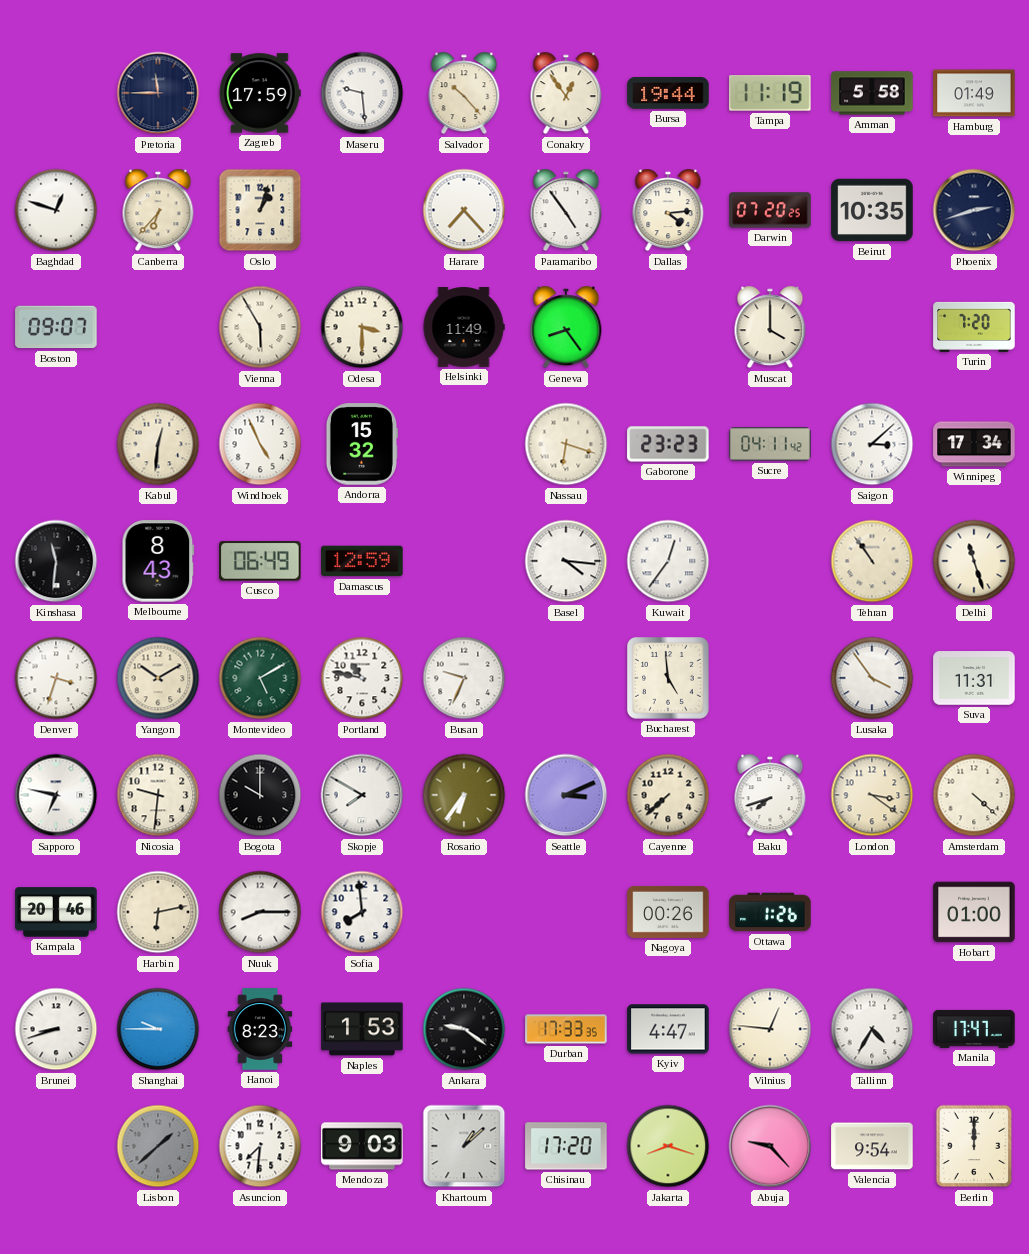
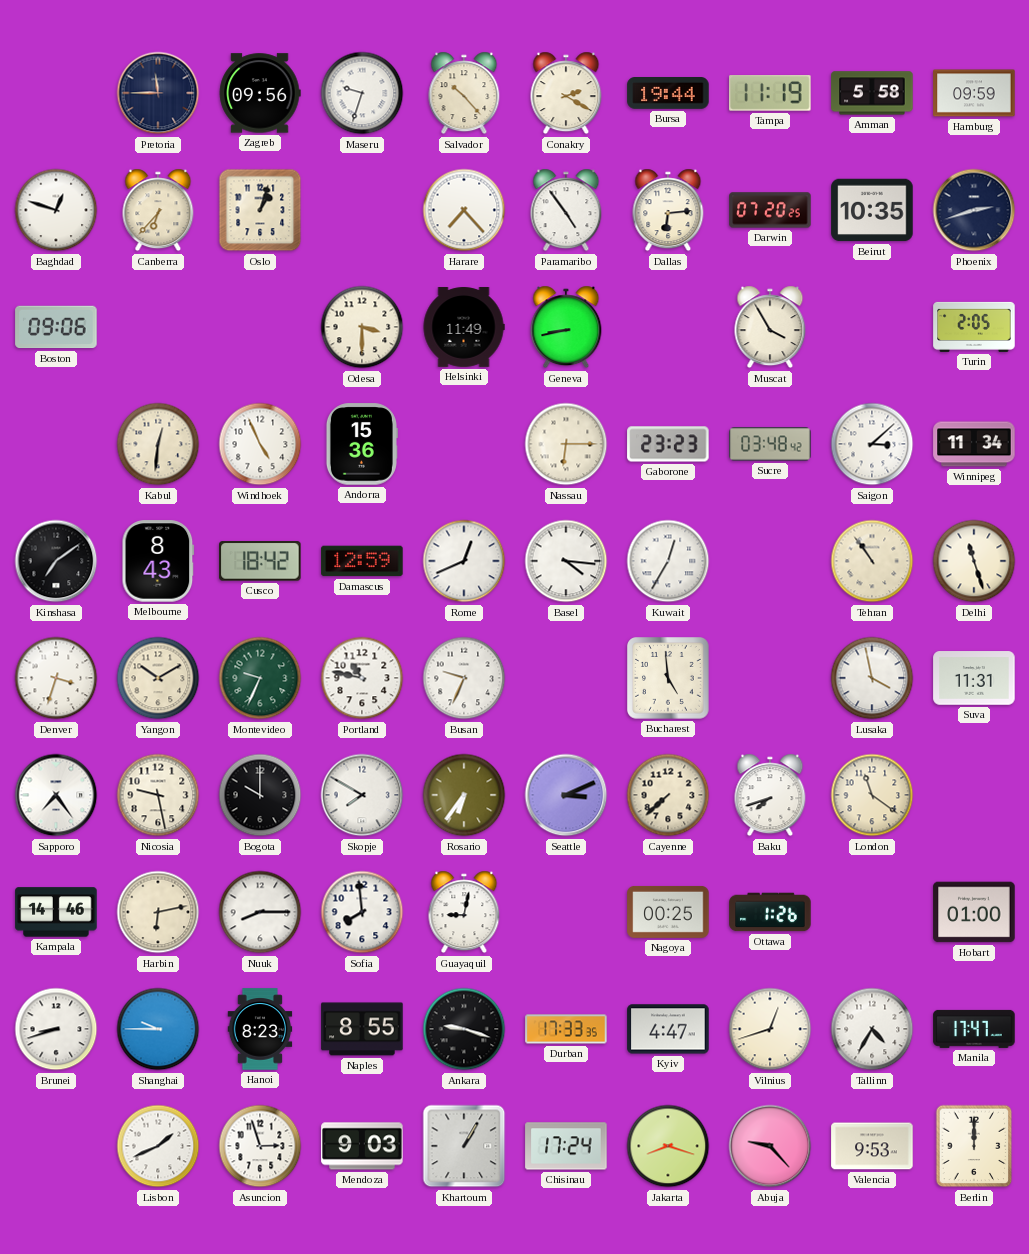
Zagreb: 17:59 -> 09:56 (260, 93)
Maseru: 9:29 -> 9:33 (362, 93)
Conakry: 12:54 -> 2:20 (566, 93)
Hamburg: 01:49 -> 09:59 (974, 93)
Dallas: 4:14 -> 6:14 (668, 210)
Boston: 09:07 -> 09:06 (56, 327)
Vienna: 5:55 -> none (260, 327)
Geneva: 8:24 -> 8:43 (566, 327)
Muscat: 4:00 -> 3:55 (770, 327)
Turin: 7:20 -> 2:05 (974, 327)
Andorra: 15:32 -> 15:36 (361, 444)
Nassau: 6:18 -> 6:15 (566, 444)
Sucre: 04:11 -> 03:48 (770, 444)
Winnipeg: 17:34 -> 11:34 (974, 444)
Kinshasa: 11:31 -> 7:09 (56, 561)
Cusco: 06:49 -> 18:42 (260, 561)
Rome: none -> 12:41 (464, 561)
Kuwait: 12:36 -> 12:35 (668, 561)
Montevideo: 5:10 -> 9:34 (260, 678)
Lusaka: 3:54 -> 3:58 (872, 678)
Sapporo: 6:47 -> 7:24 (56, 795)
Nicosia: 9:31 -> 9:28 (158, 795)
London: 3:21 -> 11:21 (872, 795)
Amsterdam: 4:22 -> none (974, 795)
Kampala: 20:46 -> 14:46 (56, 912)
Guayaquil: none -> 9:02 (464, 912)
Nagoya: 00:26 -> 00:25 (668, 912)
Naples: 1:53 -> 8:55 (362, 1029)
Ankara: 9:21 -> 9:18 (464, 1029)
Vilnius: 12:46 -> 12:42 (770, 1029)
Lisbon: 1:38 -> 1:41 (158, 1146)
Lisbon dial: grey -> white (158, 1146)
Asuncion: 7:31 -> 2:57 (260, 1146)
Khartoum: 1:08 -> 1:05 (464, 1146)
Chisinau: 17:20 -> 17:24 (566, 1146)
Valencia: 9:54 -> 9:53 (872, 1146)
